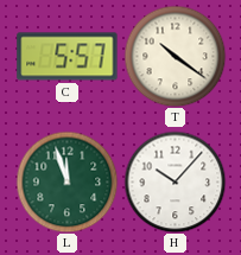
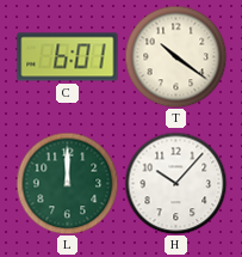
C: 5:57 -> 6:01 (68, 57)
L: 11:57 -> 12:00 (67, 183)
